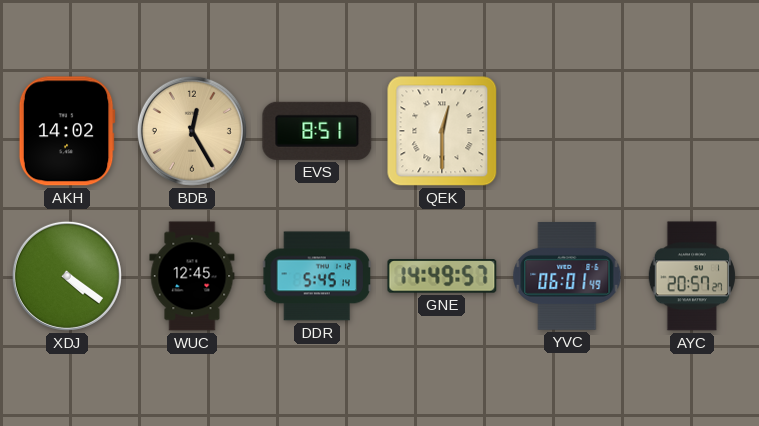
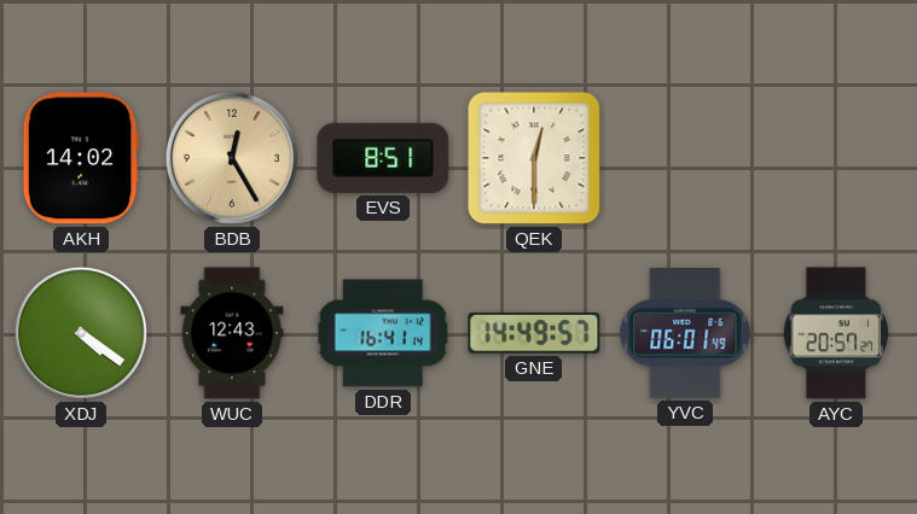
WUC: 12:45 -> 12:43 (232, 333)
DDR: 5:45 -> 16:41 (382, 333)
